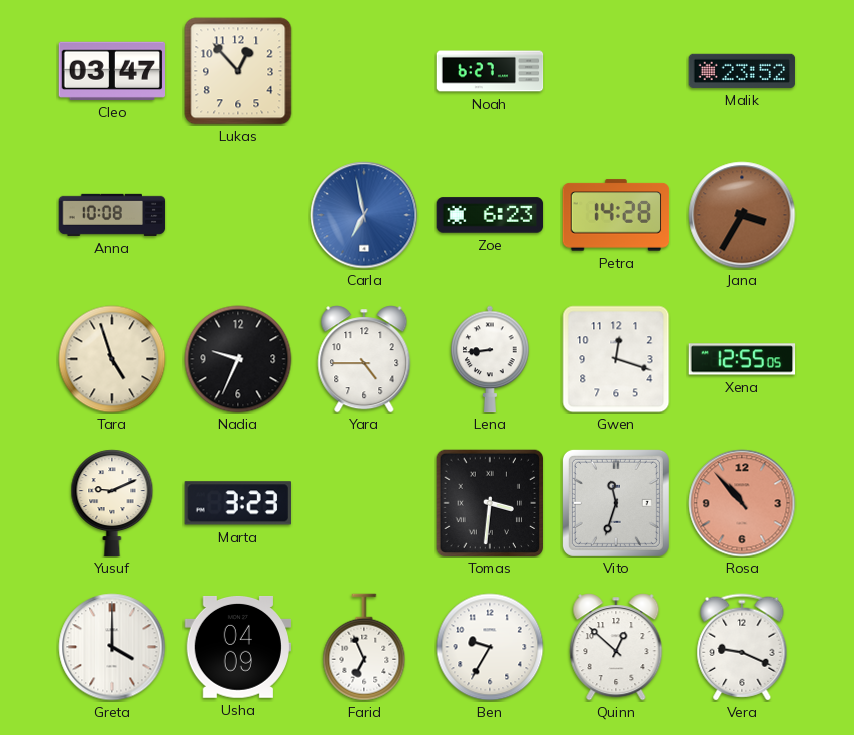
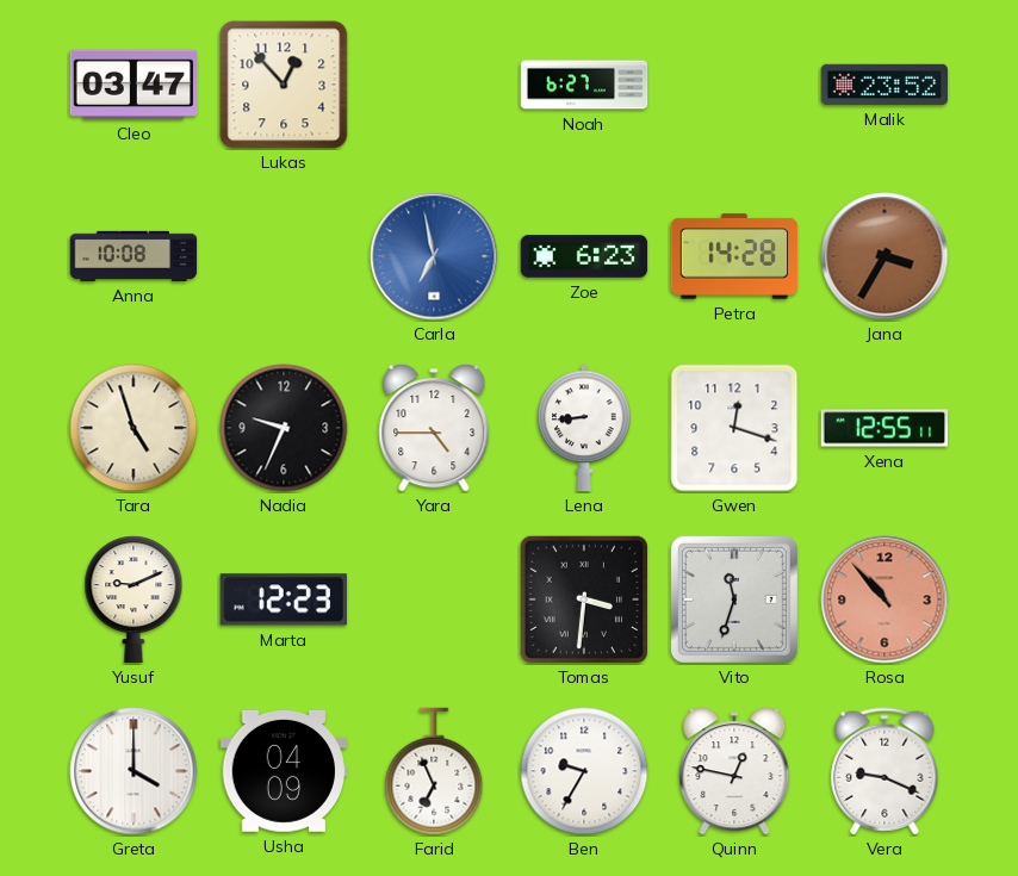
Xena: 12:55:05 -> 12:55:11 (884, 428)
Marta: 3:23 -> 12:23 (284, 599)
Quinn: 12:52 -> 12:47 (734, 771)
